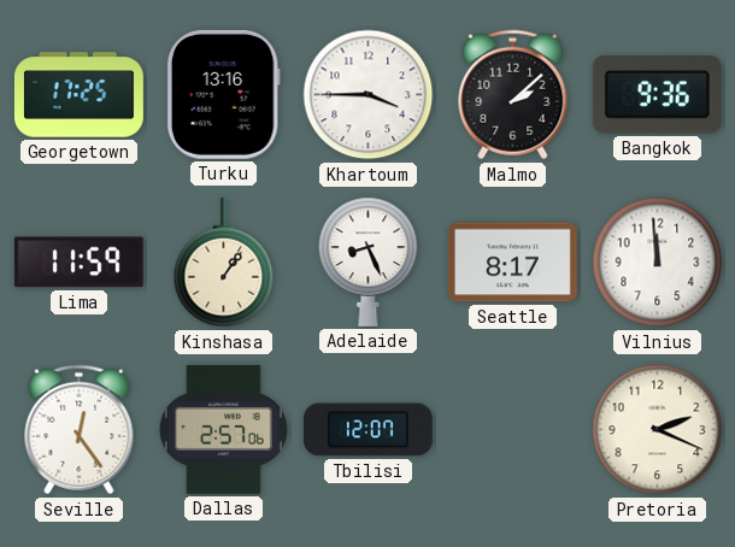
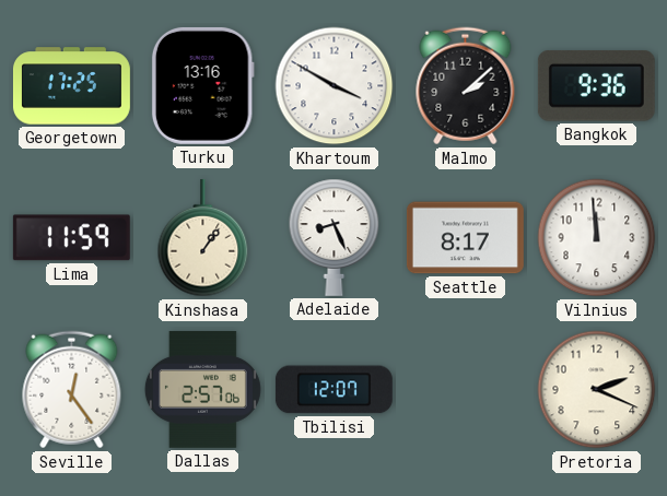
Khartoum: 3:45 -> 3:50 (335, 86)
